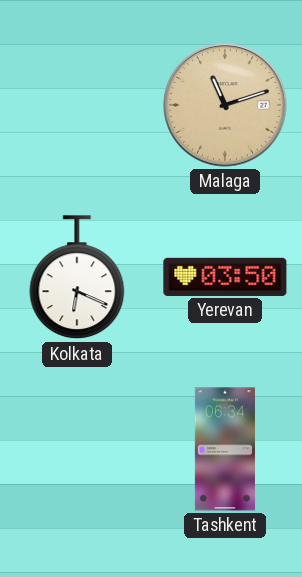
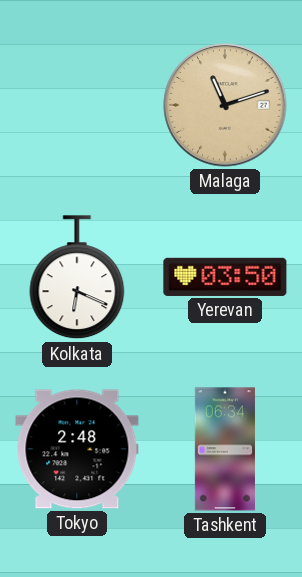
Tokyo: none -> 2:48 (77, 449)
